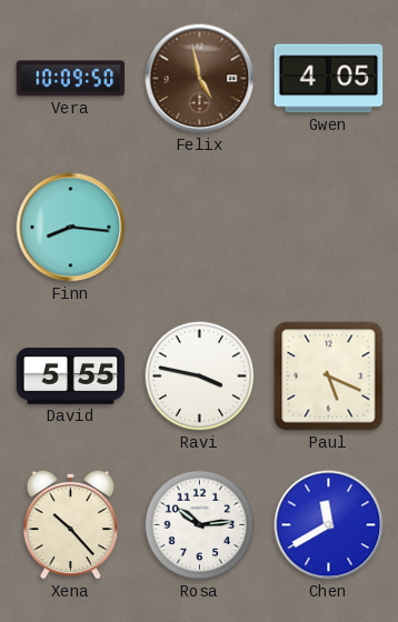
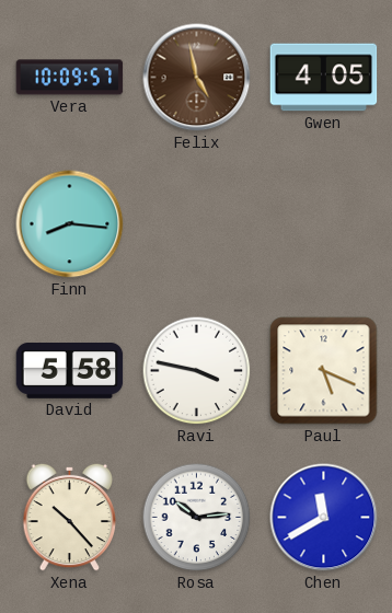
Vera: 10:09:50 -> 10:09:57 (70, 78)
David: 5:55 -> 5:58 (70, 371)
